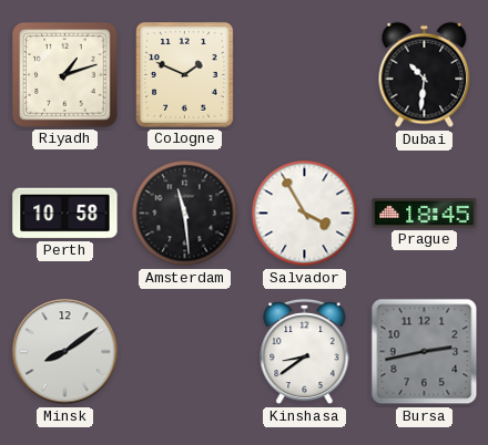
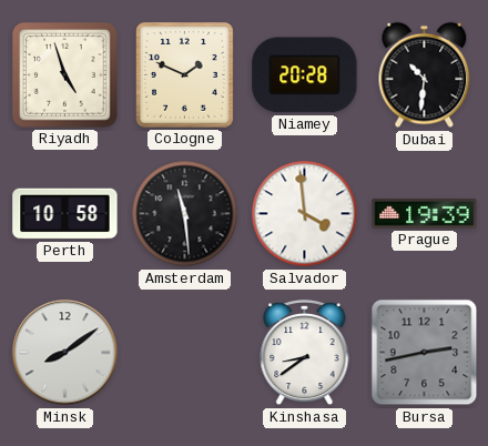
Riyadh: 1:12 -> 4:57 (65, 75)
Niamey: none -> 20:28 (305, 75)
Salvador: 3:55 -> 3:59 (305, 214)
Prague: 18:45 -> 19:39 (425, 214)
